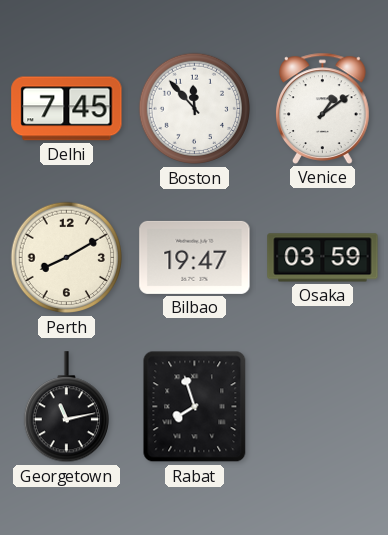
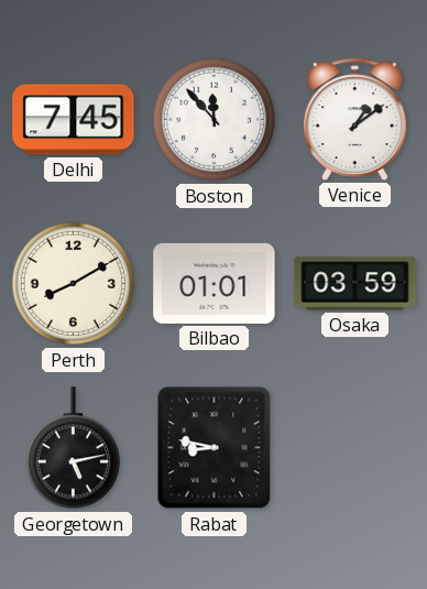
Bilbao: 19:47 -> 01:01 (215, 283)
Georgetown: 11:13 -> 5:13 (73, 448)
Rabat: 7:57 -> 8:47 (215, 448)
